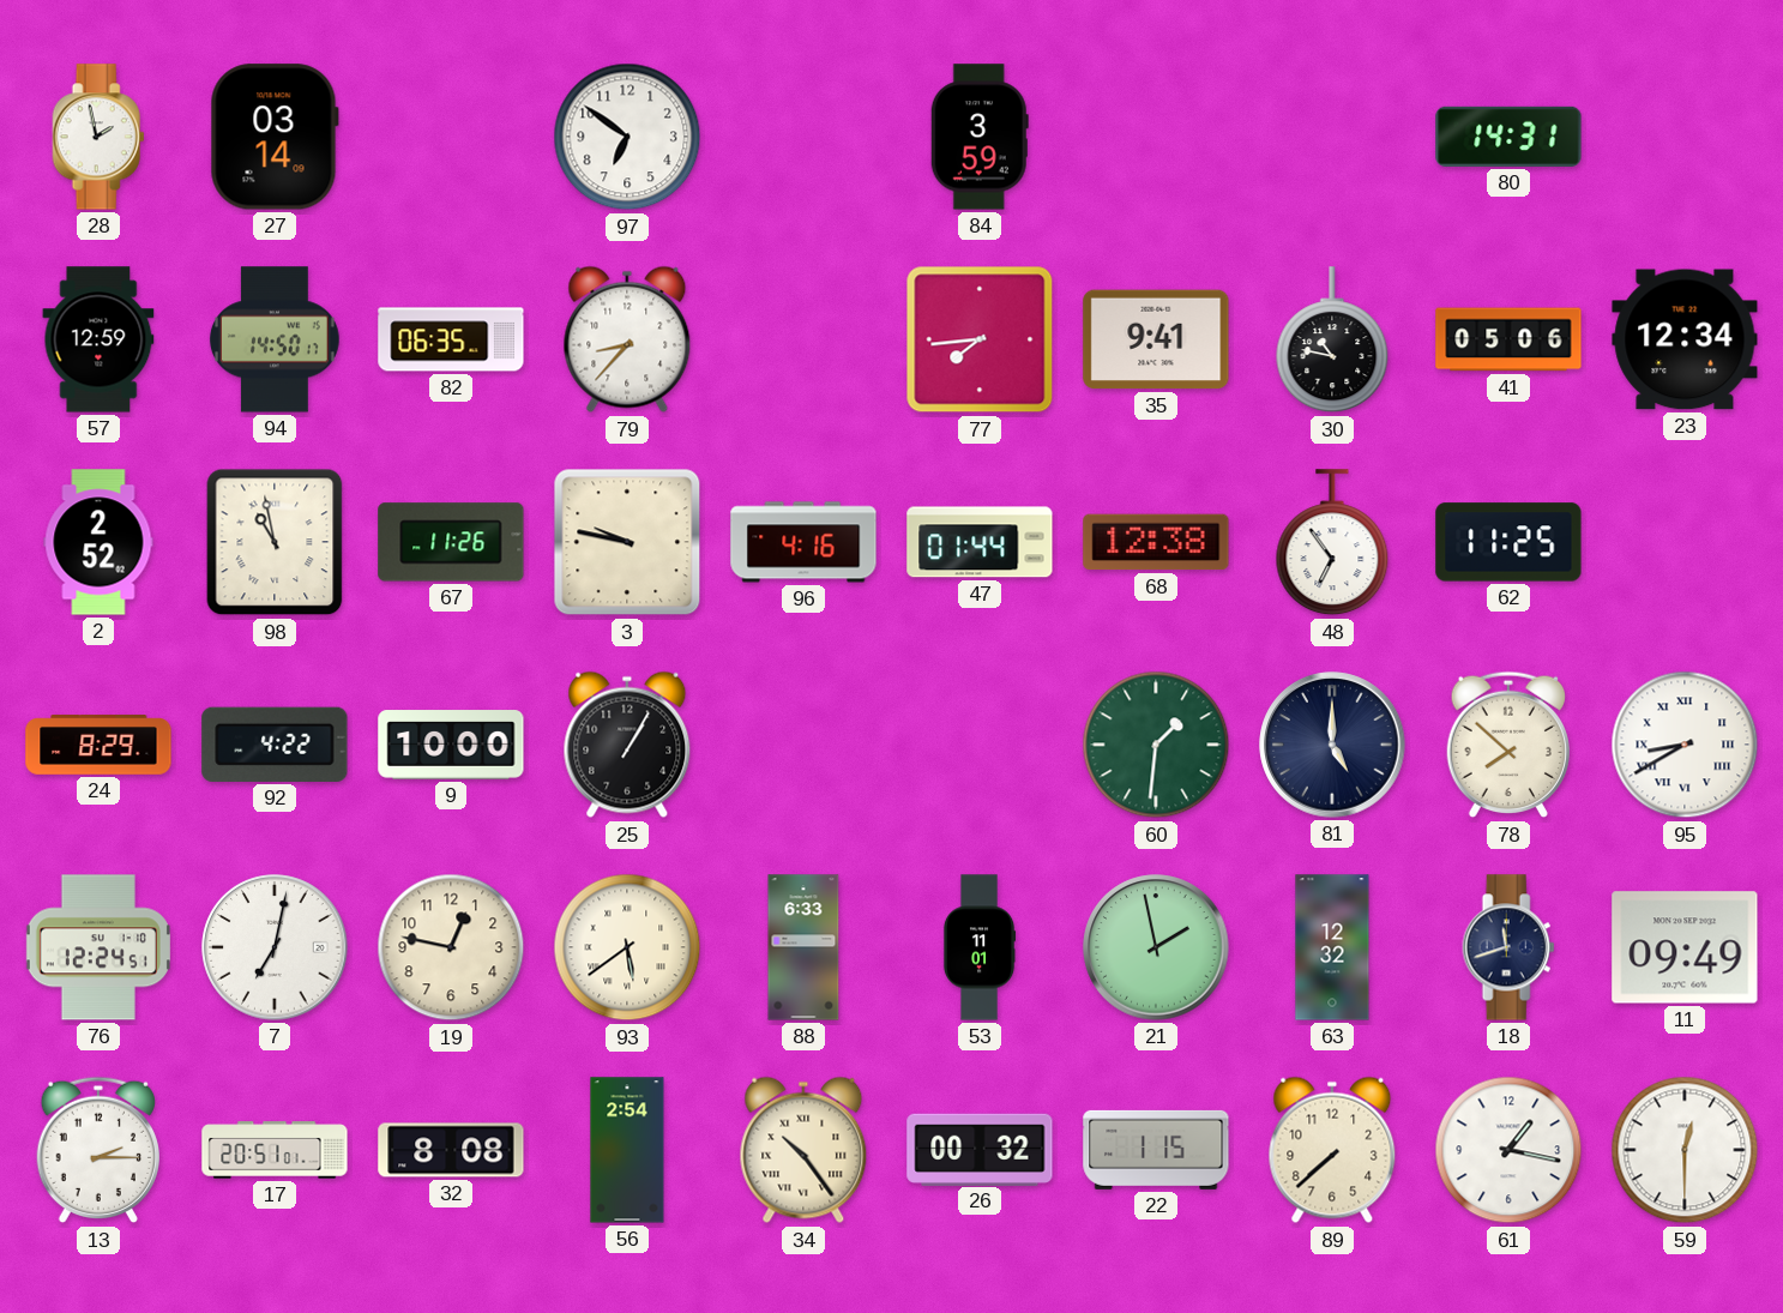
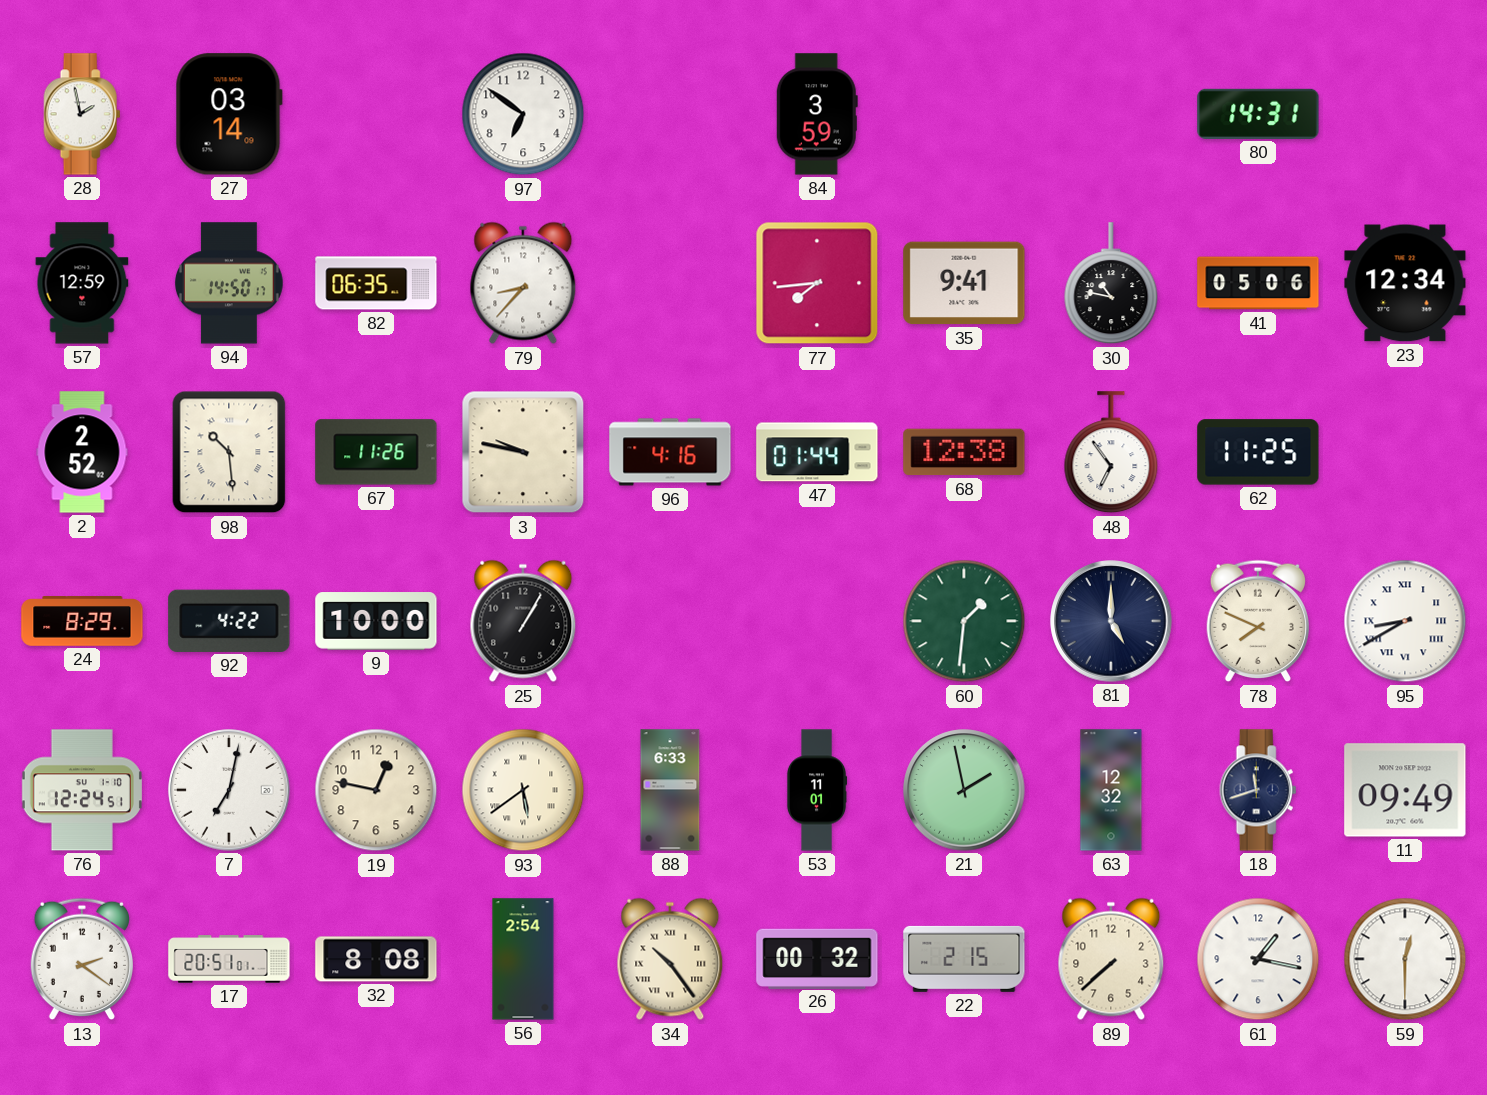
98: 10:58 -> 10:29 (229, 452)
78: 7:52 -> 7:49 (1257, 621)
13: 2:15 -> 2:21 (81, 959)
22: 1:15 -> 2:15 (964, 959)
